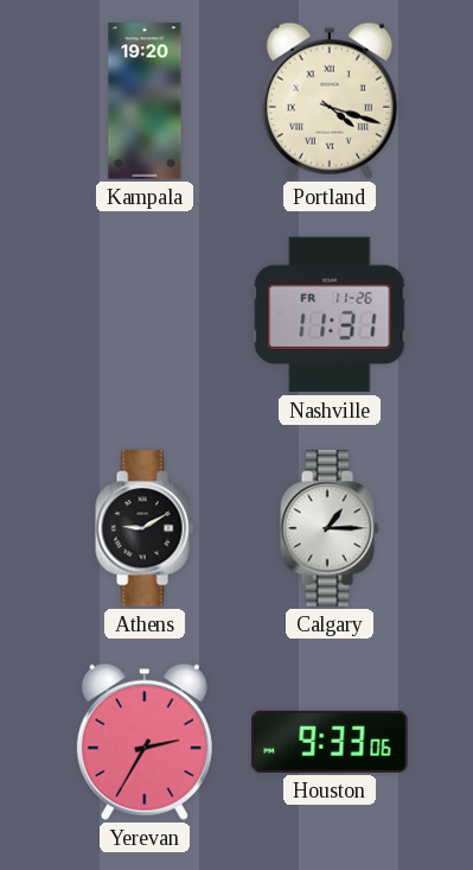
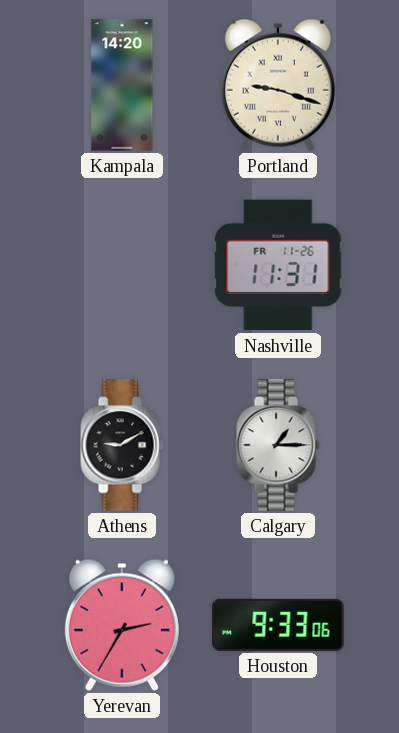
Kampala: 19:20 -> 14:20 (122, 85)
Portland: 4:18 -> 9:18 (278, 85)
